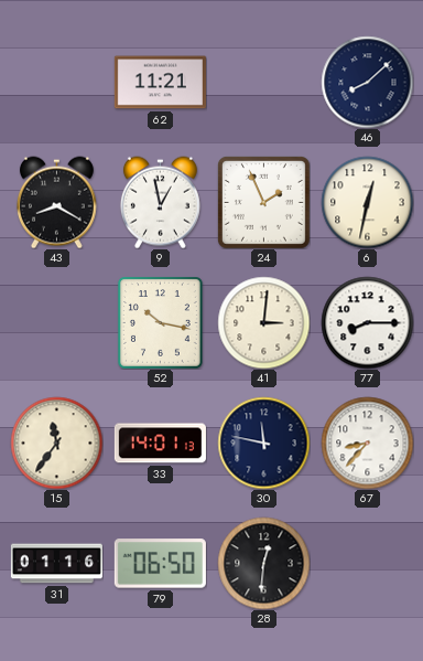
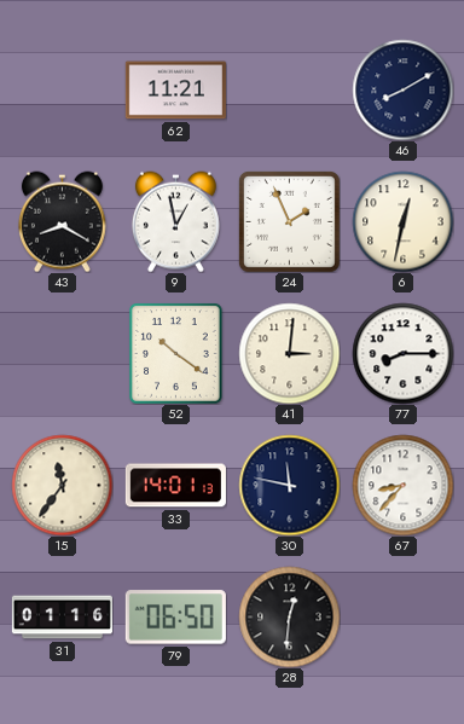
46: 8:08 -> 8:10 (402, 89)
52: 10:17 -> 10:21 (175, 354)
